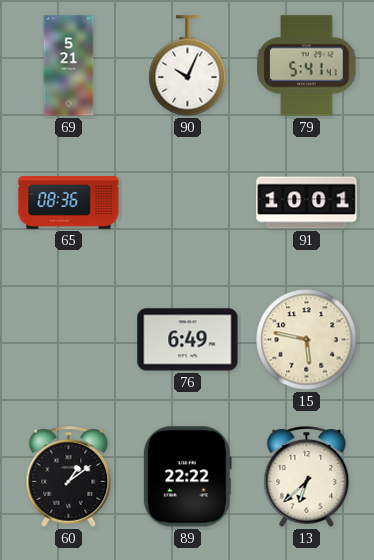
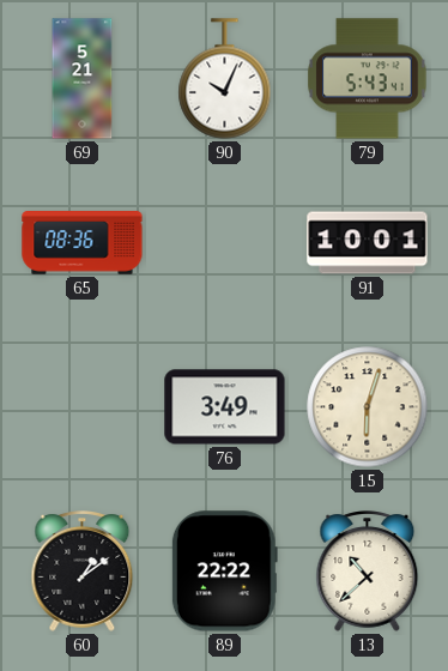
79: 5:41 -> 5:43 (368, 79)
76: 6:49 -> 3:49 (225, 407)
15: 5:47 -> 6:03 (368, 407)
13: 6:38 -> 10:38 (368, 572)
